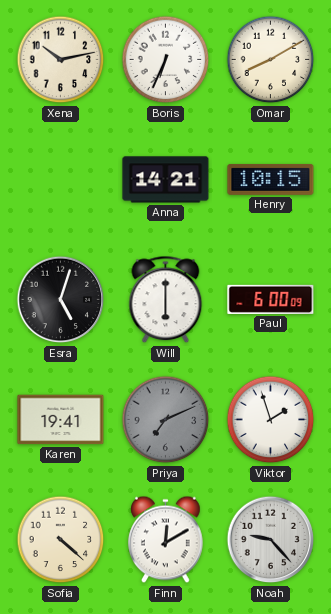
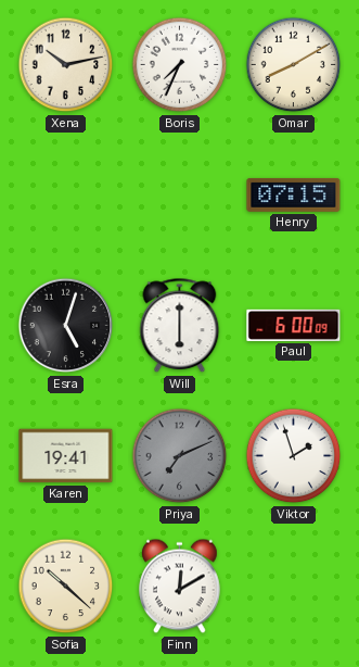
Boris: 6:34 -> 7:34 (180, 65)
Anna: 14:21 -> none (166, 180)
Henry: 10:15 -> 07:15 (294, 194)
Sofia: 4:22 -> 10:22 (66, 587)
Noah: 9:23 -> none (271, 540)
